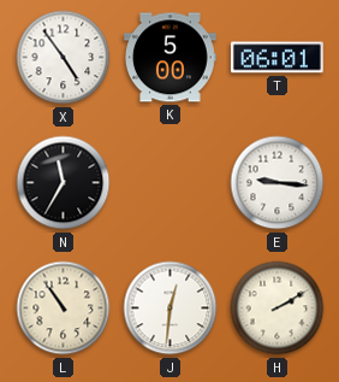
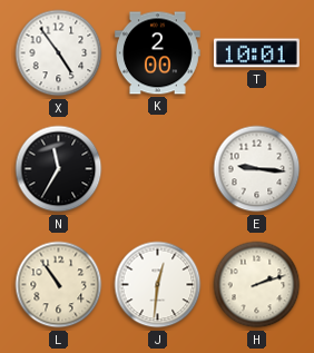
K: 5:00 -> 2:00 (157, 53)
T: 06:01 -> 10:01 (256, 53)
H: 2:10 -> 2:12 (257, 285)
